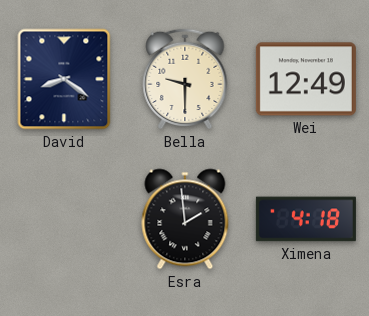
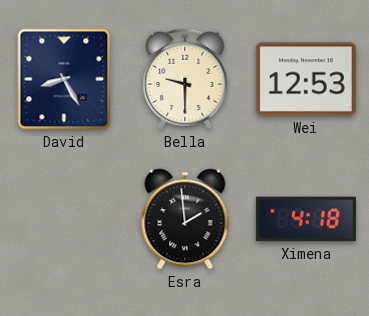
David: 8:21 -> 8:25 (64, 79)
Wei: 12:49 -> 12:53 (306, 79)
